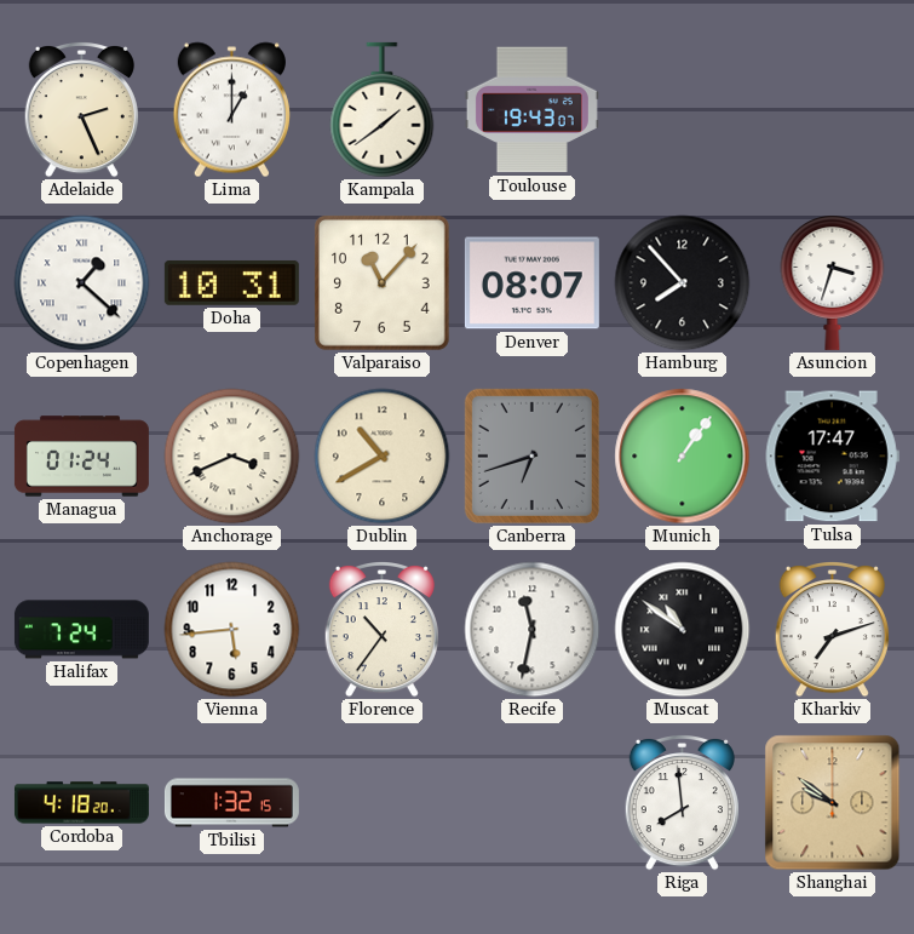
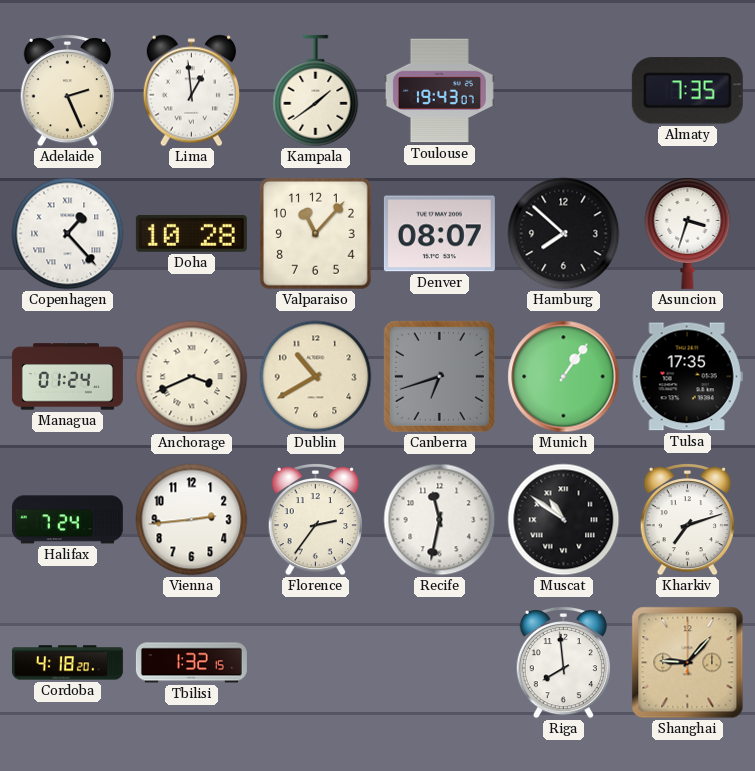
Lima: 1:00 -> 12:59 (191, 91)
Almaty: none -> 7:35 (687, 91)
Copenhagen: 1:22 -> 1:23 (68, 234)
Doha: 10:31 -> 10:28 (191, 233)
Hamburg: 7:53 -> 7:52 (564, 234)
Tulsa: 17:47 -> 17:35 (687, 377)
Vienna: 5:44 -> 2:44 (192, 520)
Florence: 10:36 -> 2:36 (315, 520)
Shanghai: 9:51 -> 9:07 (688, 663)
